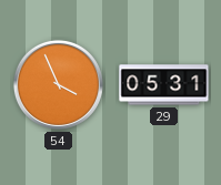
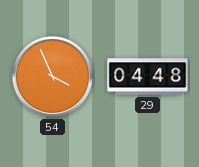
29: 05:31 -> 04:48 (148, 77)
